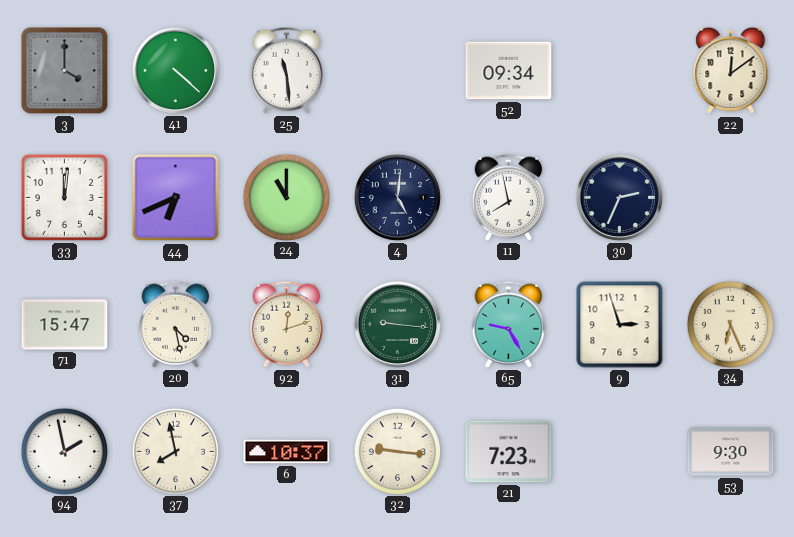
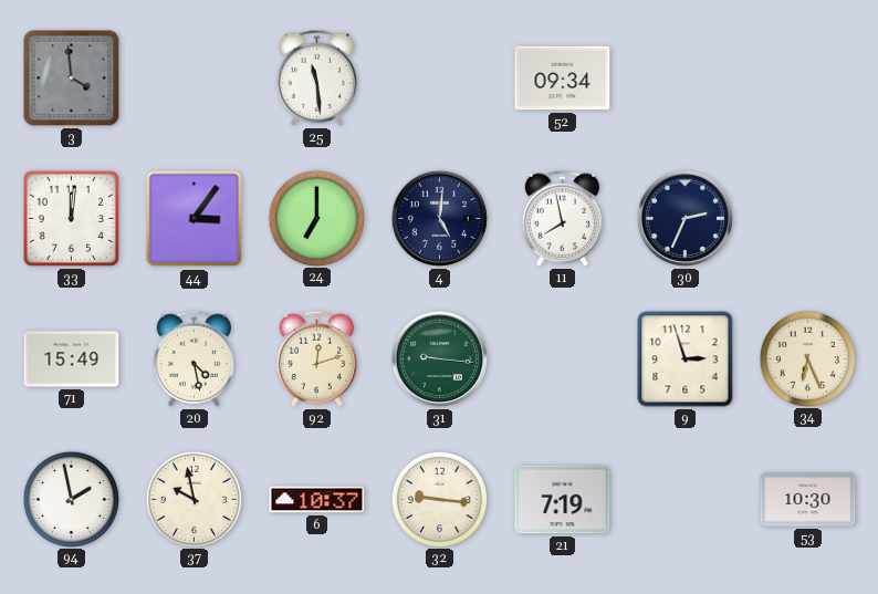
3: 4:00 -> 3:59 (72, 79)
41: 4:22 -> none (175, 70)
22: 12:09 -> none (731, 71)
44: 6:41 -> 3:06 (195, 219)
24: 11:00 -> 7:00 (316, 218)
71: 15:47 -> 15:49 (72, 359)
65: 9:25 -> none (508, 324)
37: 7:58 -> 9:58 (194, 499)
21: 7:23 -> 7:19 (563, 500)
53: 9:30 -> 10:30 (808, 500)
